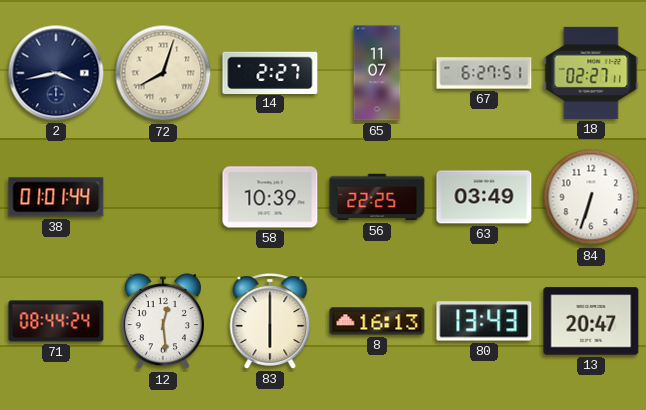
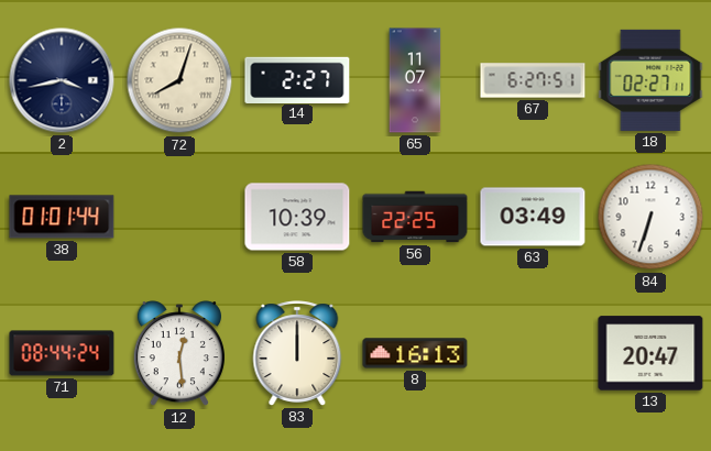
83: 6:00 -> 12:00 (297, 353)
80: 13:43 -> none (484, 321)
